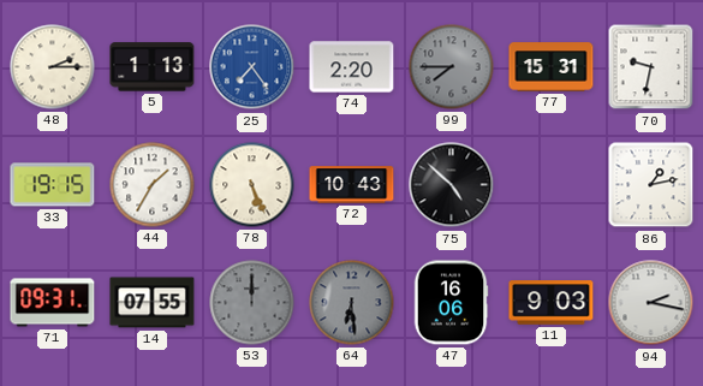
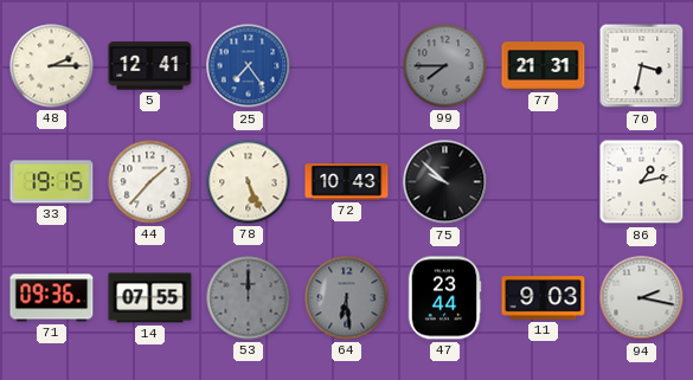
5: 1:13 -> 12:41 (150, 66)
74: 2:20 -> none (352, 67)
77: 15:31 -> 21:31 (544, 66)
70: 9:32 -> 3:32 (642, 66)
44: 1:35 -> 1:37 (150, 182)
75: 4:52 -> 9:52 (445, 182)
71: 09:31 -> 09:36 (52, 298)
47: 16:06 -> 23:44 (444, 298)
